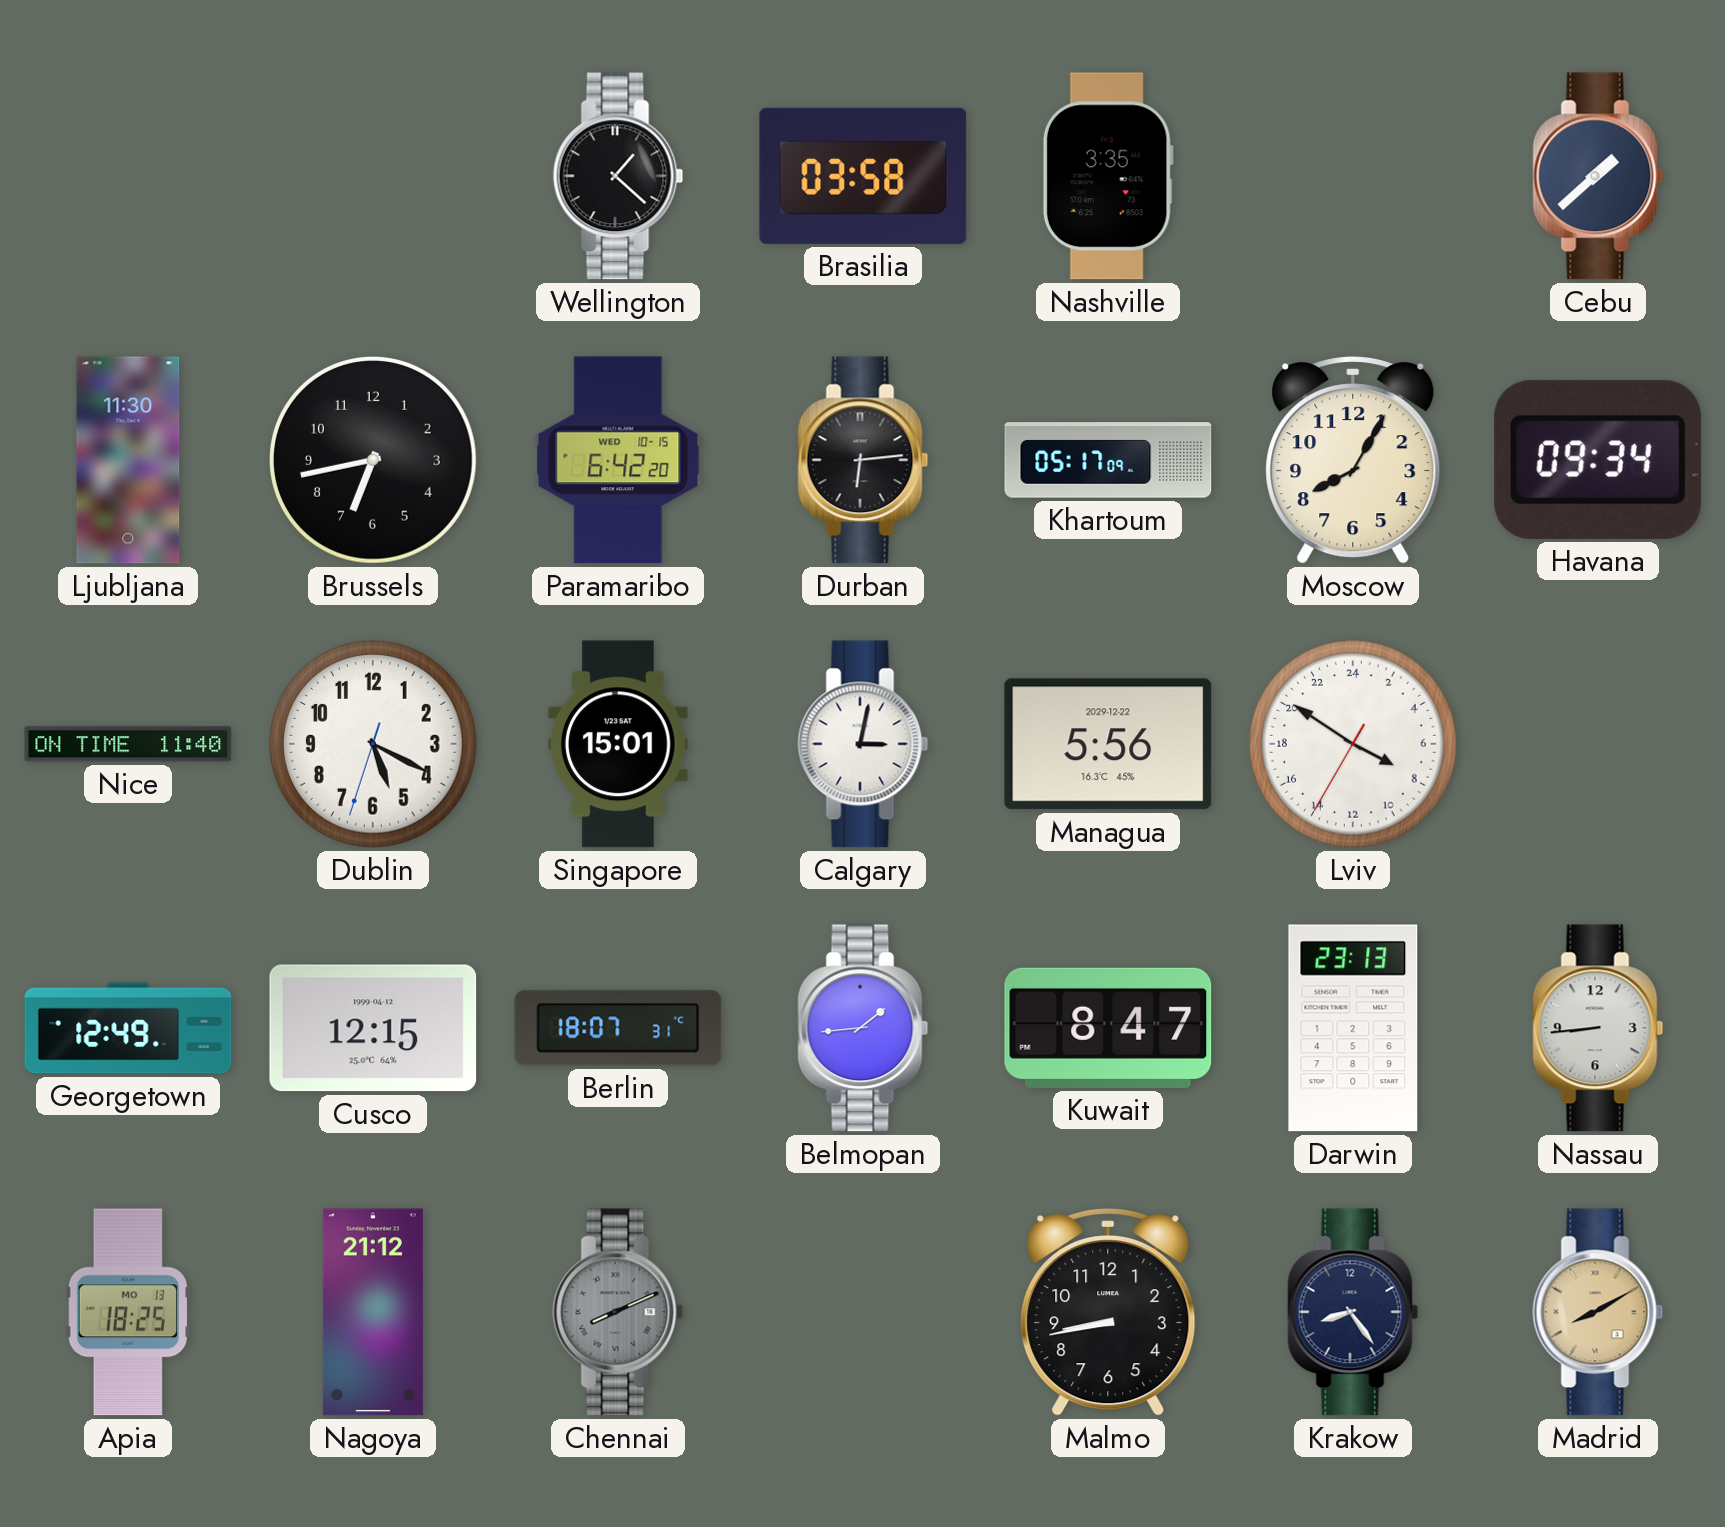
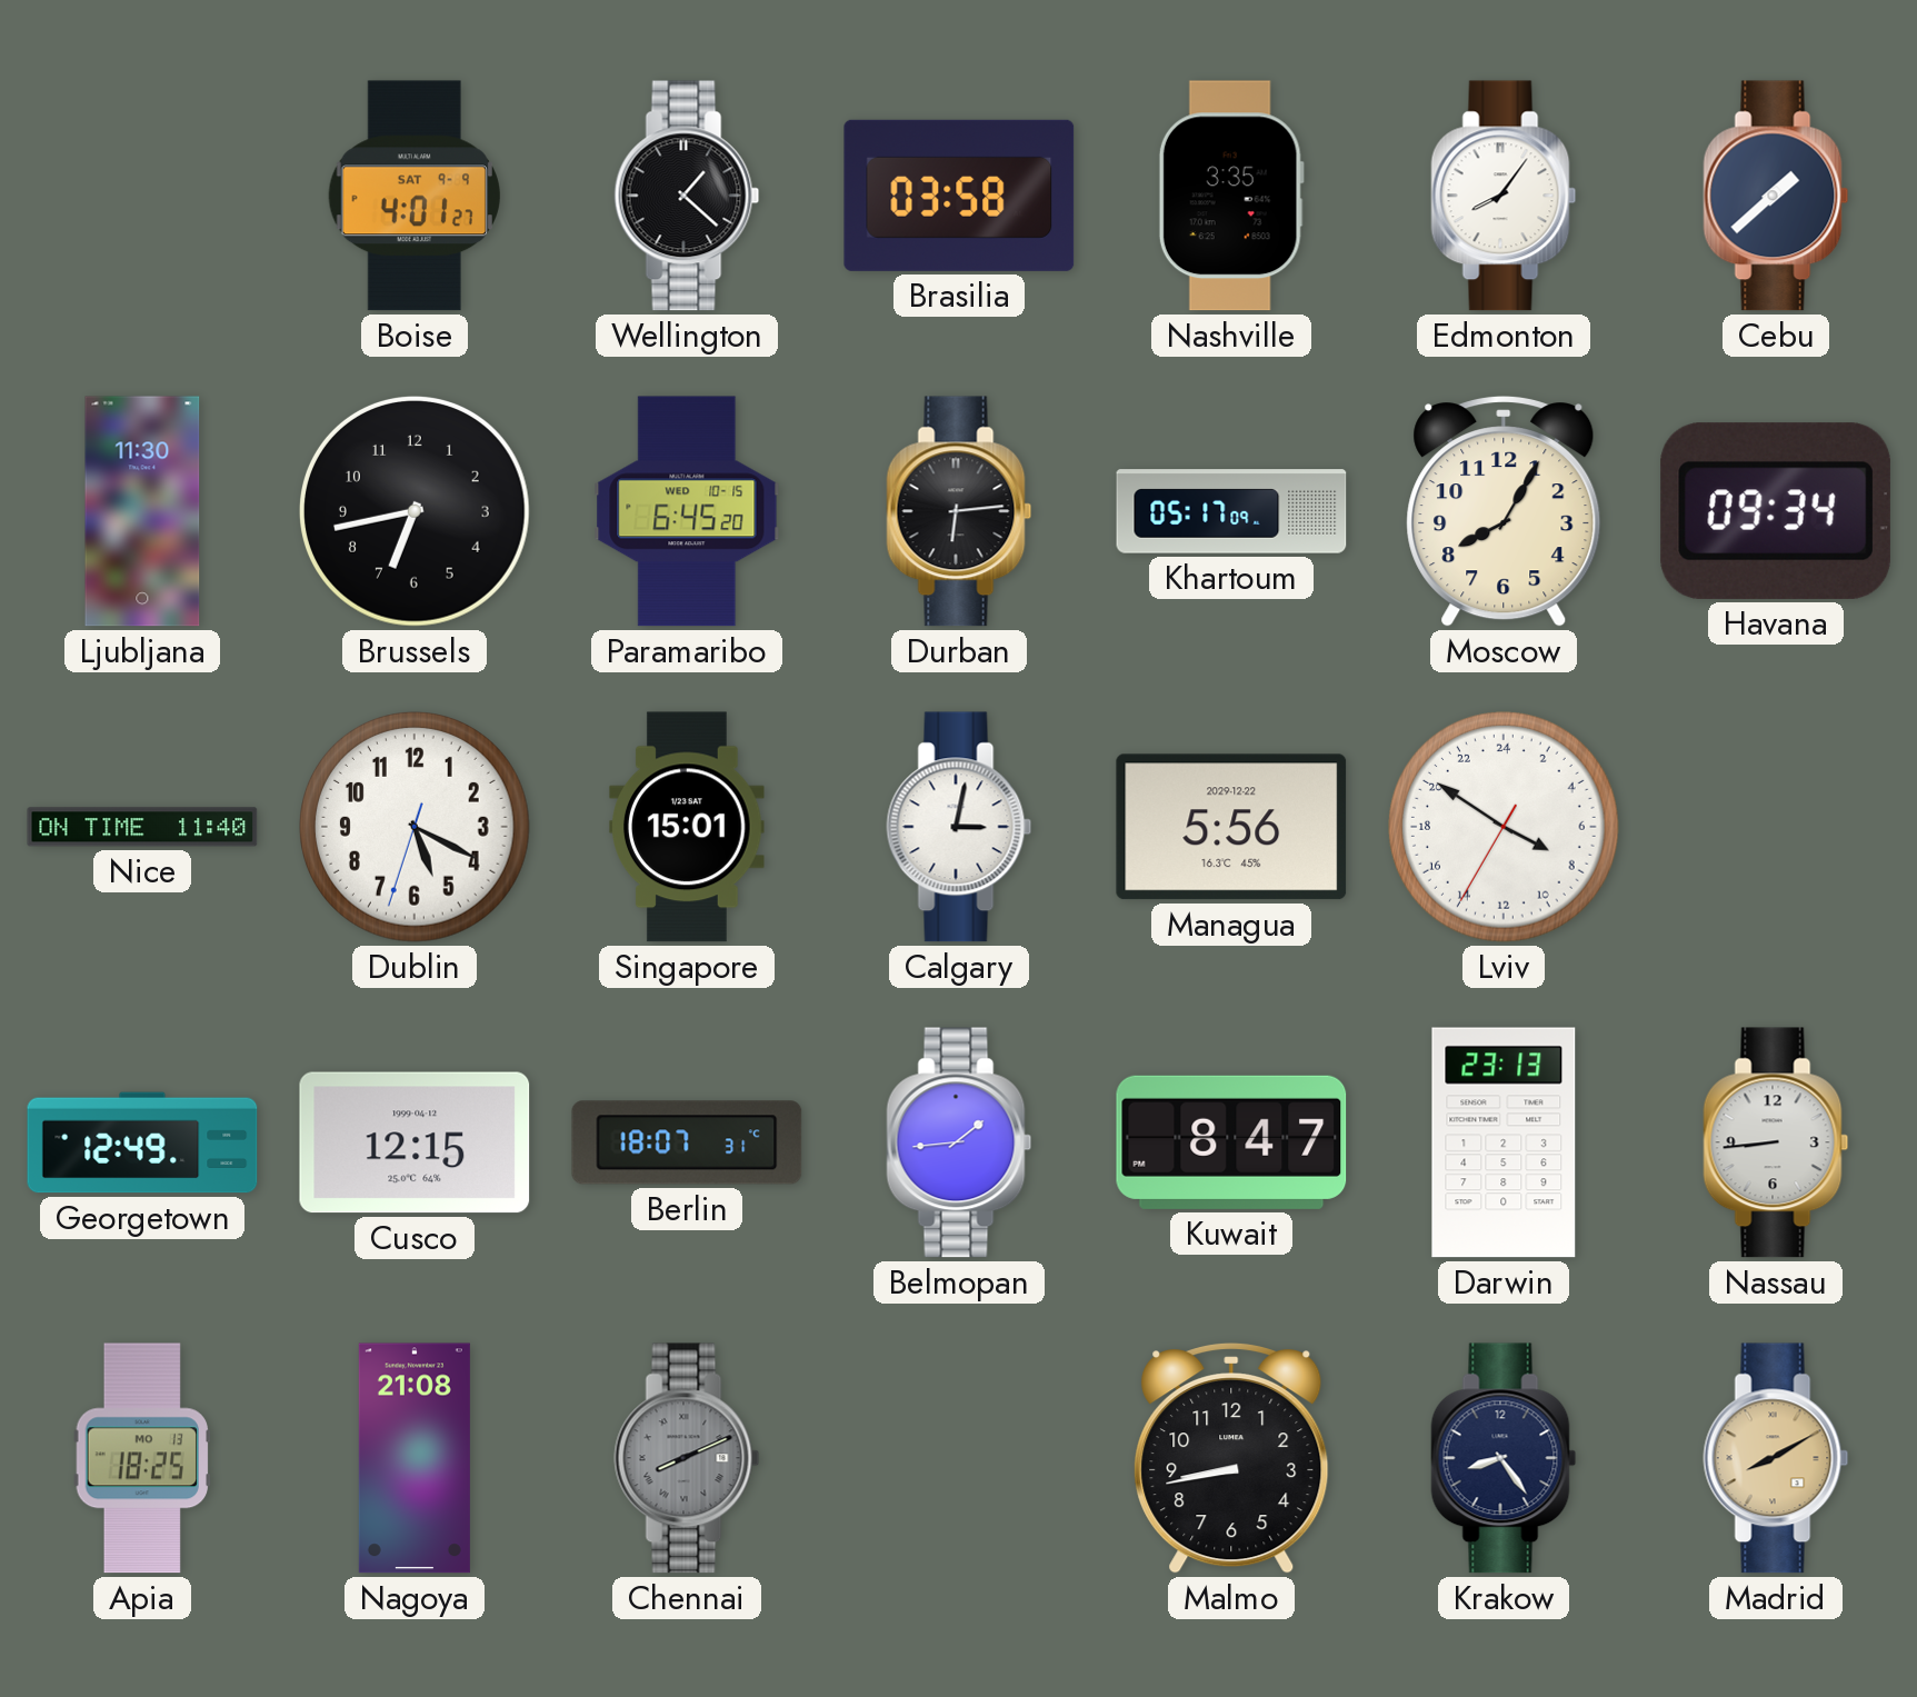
Boise: none -> 4:01 (415, 196)
Edmonton: none -> 8:06 (1504, 196)
Paramaribo: 6:42 -> 6:45 (687, 511)
Nagoya: 21:12 -> 21:08 (415, 1458)
